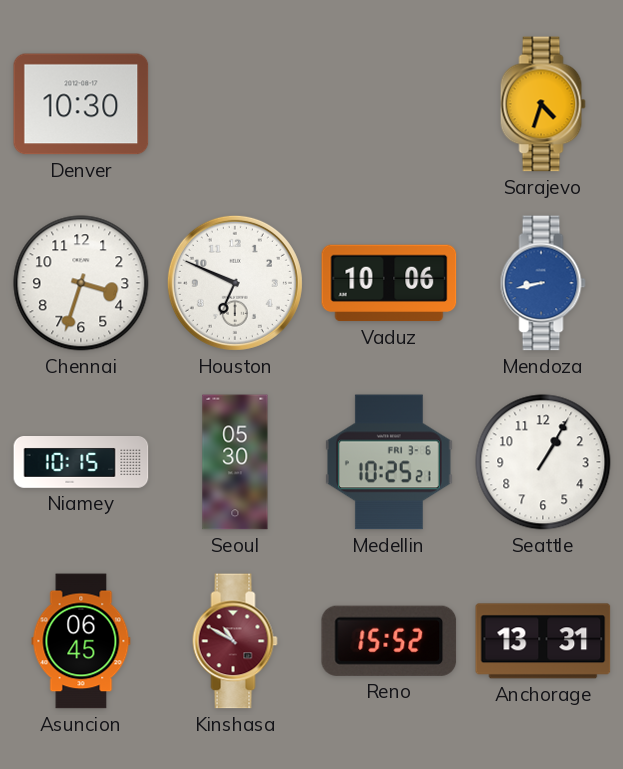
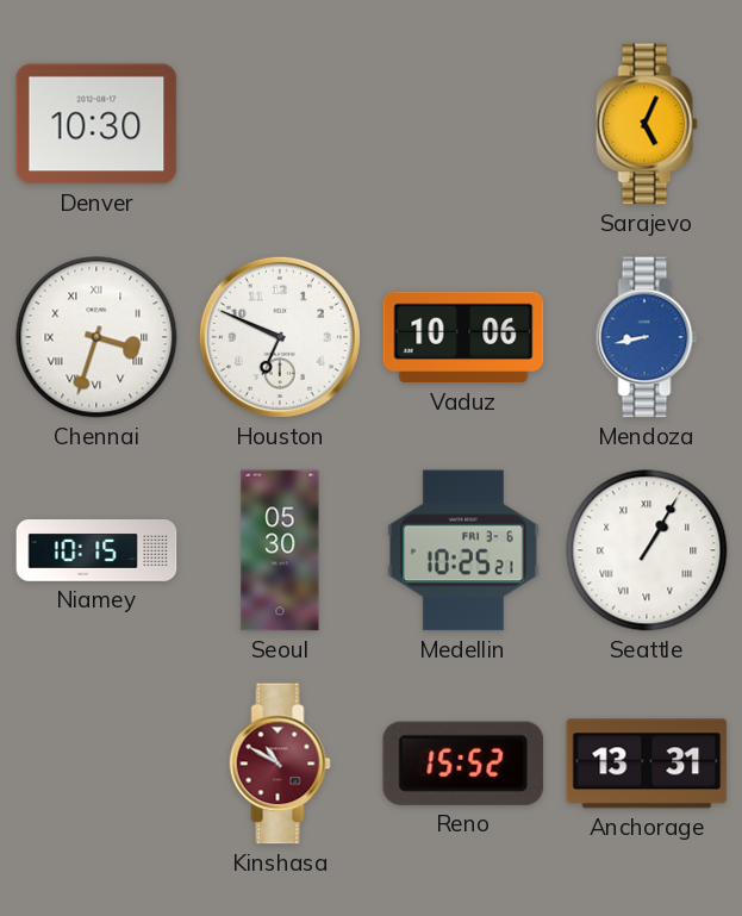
Sarajevo: 4:33 -> 5:04 (647, 124)
Chennai numerals: Arabic -> Roman (96, 337)
Seattle numerals: Arabic -> Roman (647, 550)
Asuncion: 06:45 -> none (81, 641)
